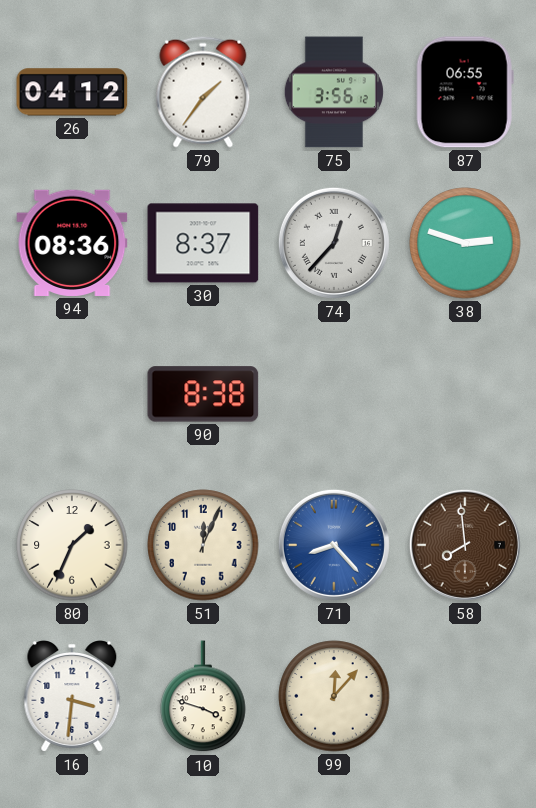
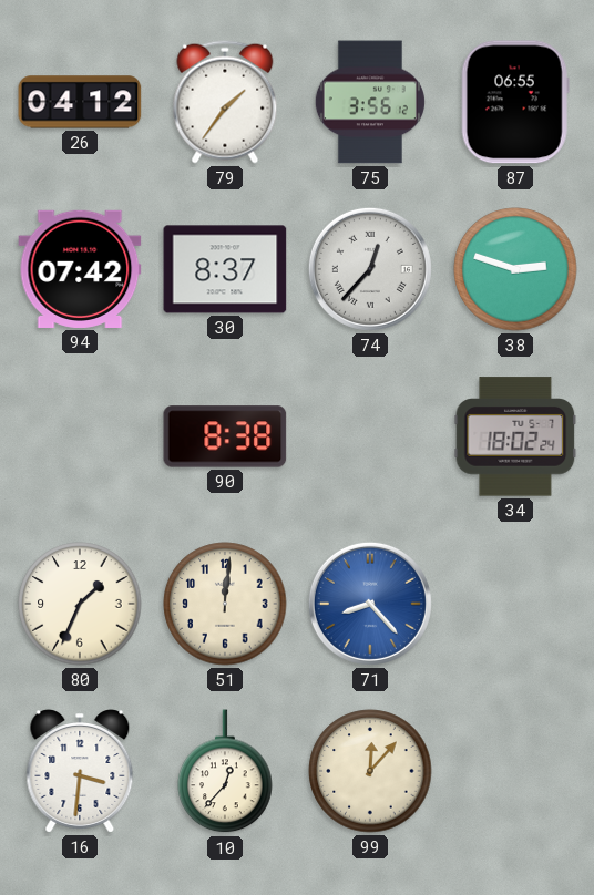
94: 08:36 -> 07:42 (80, 269)
34: none -> 18:02 (515, 436)
51: 12:04 -> 12:01 (225, 604)
58: 7:59 -> none (465, 545)
10: 3:48 -> 12:37 (225, 772)
